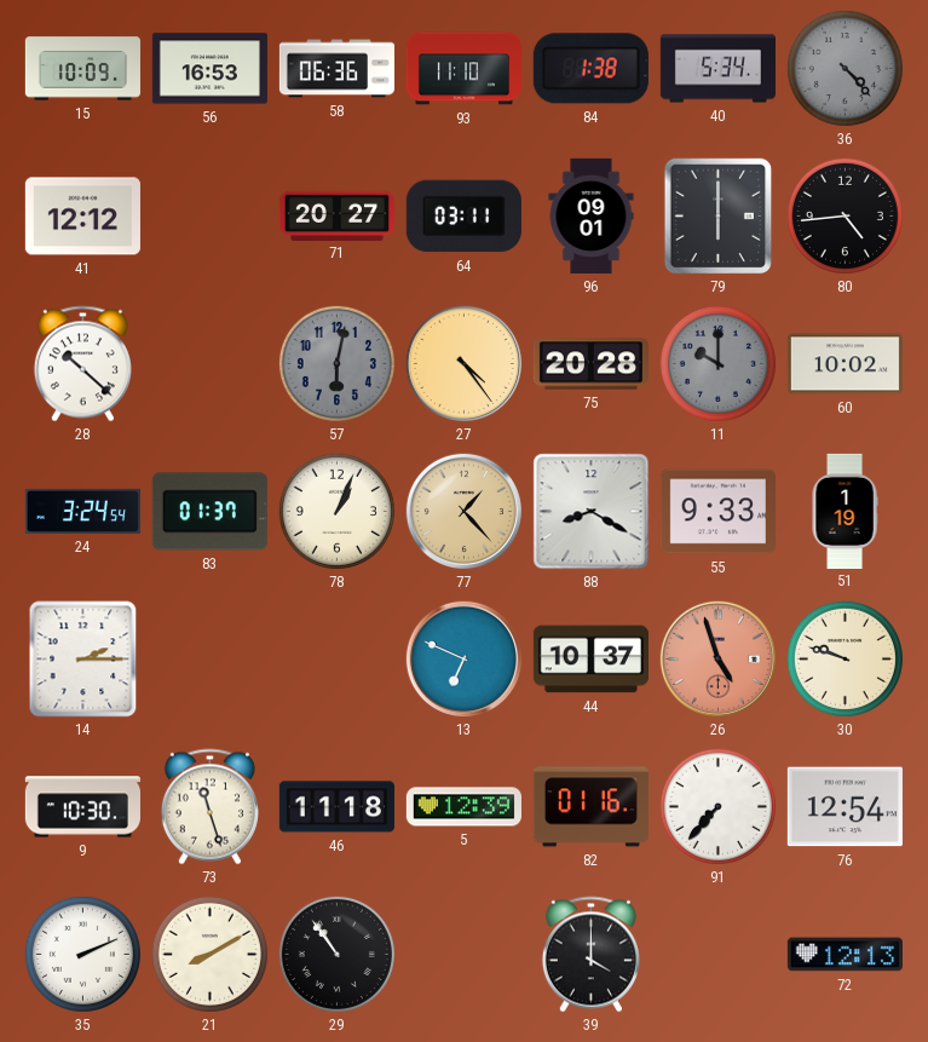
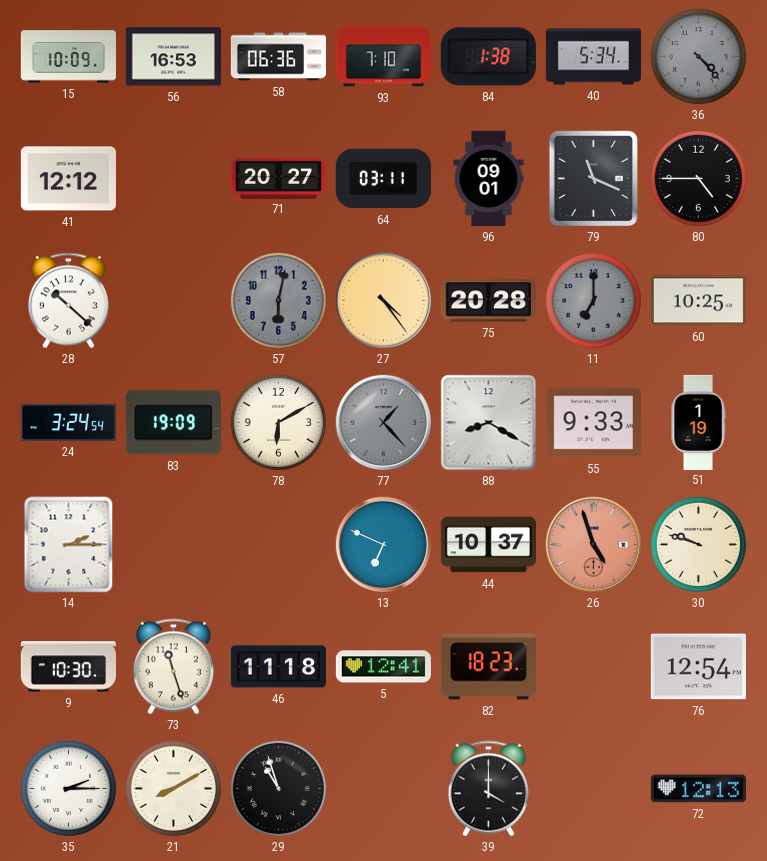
93: 11:10 -> 7:10 (383, 57)
79: 6:00 -> 11:19 (594, 179)
80: 4:44 -> 4:45 (698, 178)
11: 10:00 -> 7:00 (593, 300)
60: 10:02 -> 10:25 (698, 301)
83: 01:37 -> 19:09 (173, 423)
78: 1:04 -> 6:10 (278, 422)
77 dial: champagne -> grey (383, 422)
5: 12:39 -> 12:41 (383, 667)
82: 01:16 -> 18:23 (488, 667)
91: 7:37 -> none (717, 806)
35: 2:11 -> 2:15 (68, 788)
29: 10:54 -> 10:57 (278, 788)
